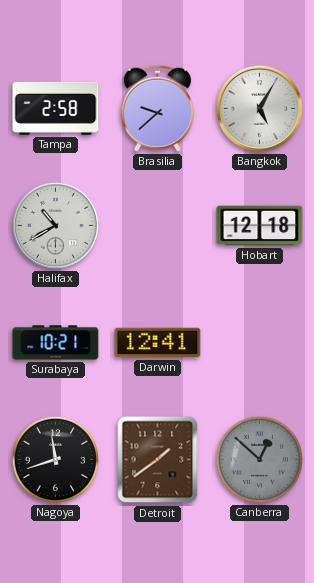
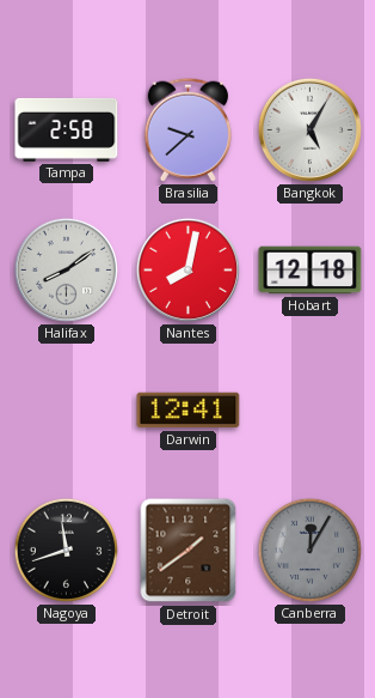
Halifax: 10:40 -> 8:09 (66, 269)
Nantes: none -> 8:02 (187, 269)
Surabaya: 10:21 -> none (56, 343)
Canberra: 12:52 -> 12:05 (309, 550)
